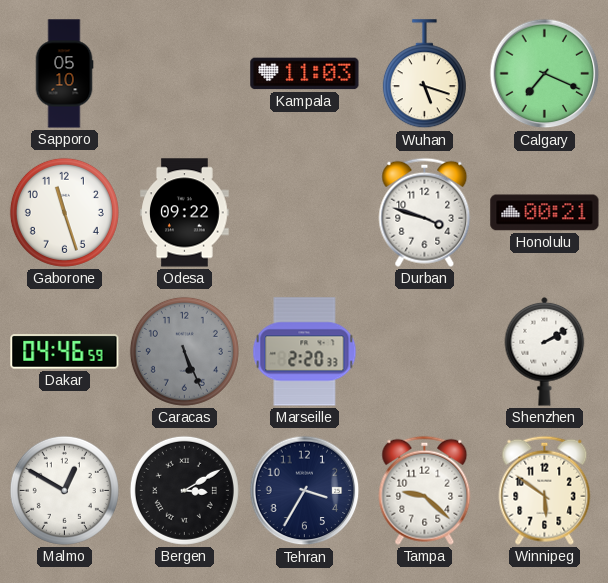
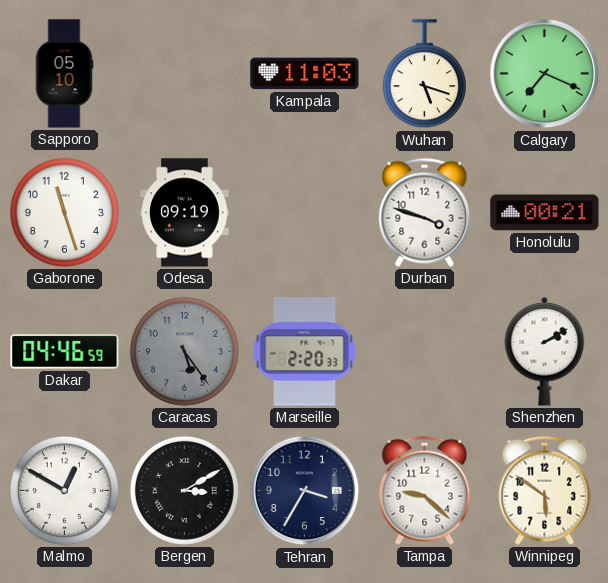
Odesa: 09:22 -> 09:19 (185, 213)
Caracas: 5:26 -> 5:24 (184, 351)
